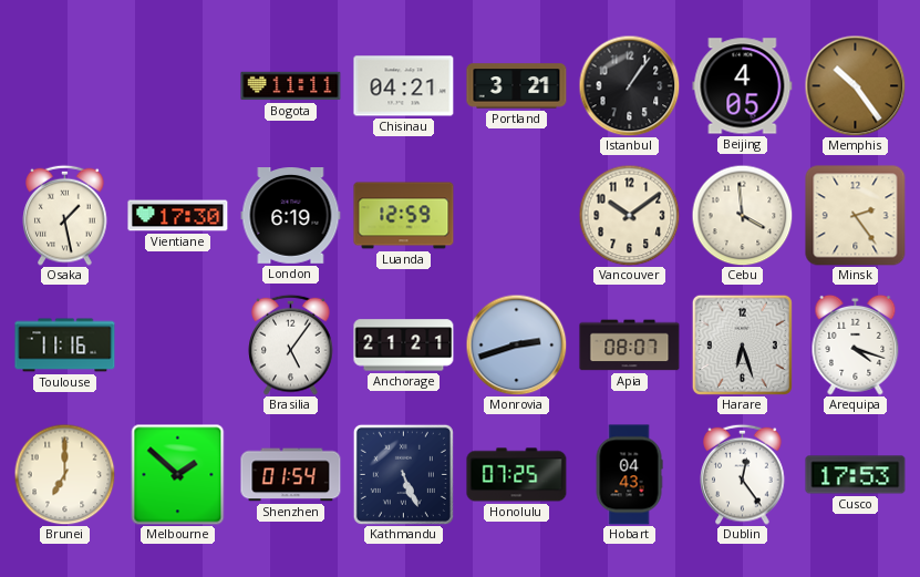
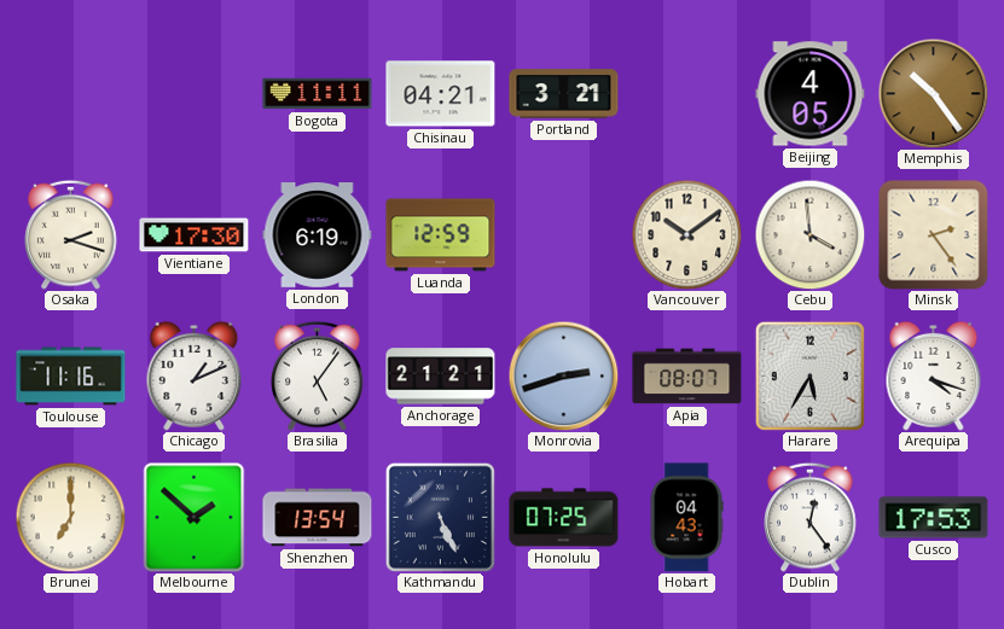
Istanbul: 1:06 -> none (629, 85)
Osaka: 1:28 -> 2:18 (71, 234)
Chicago: none -> 1:11 (195, 375)
Harare: 6:27 -> 5:35 (809, 375)
Shenzhen: 01:54 -> 13:54 (318, 518)
